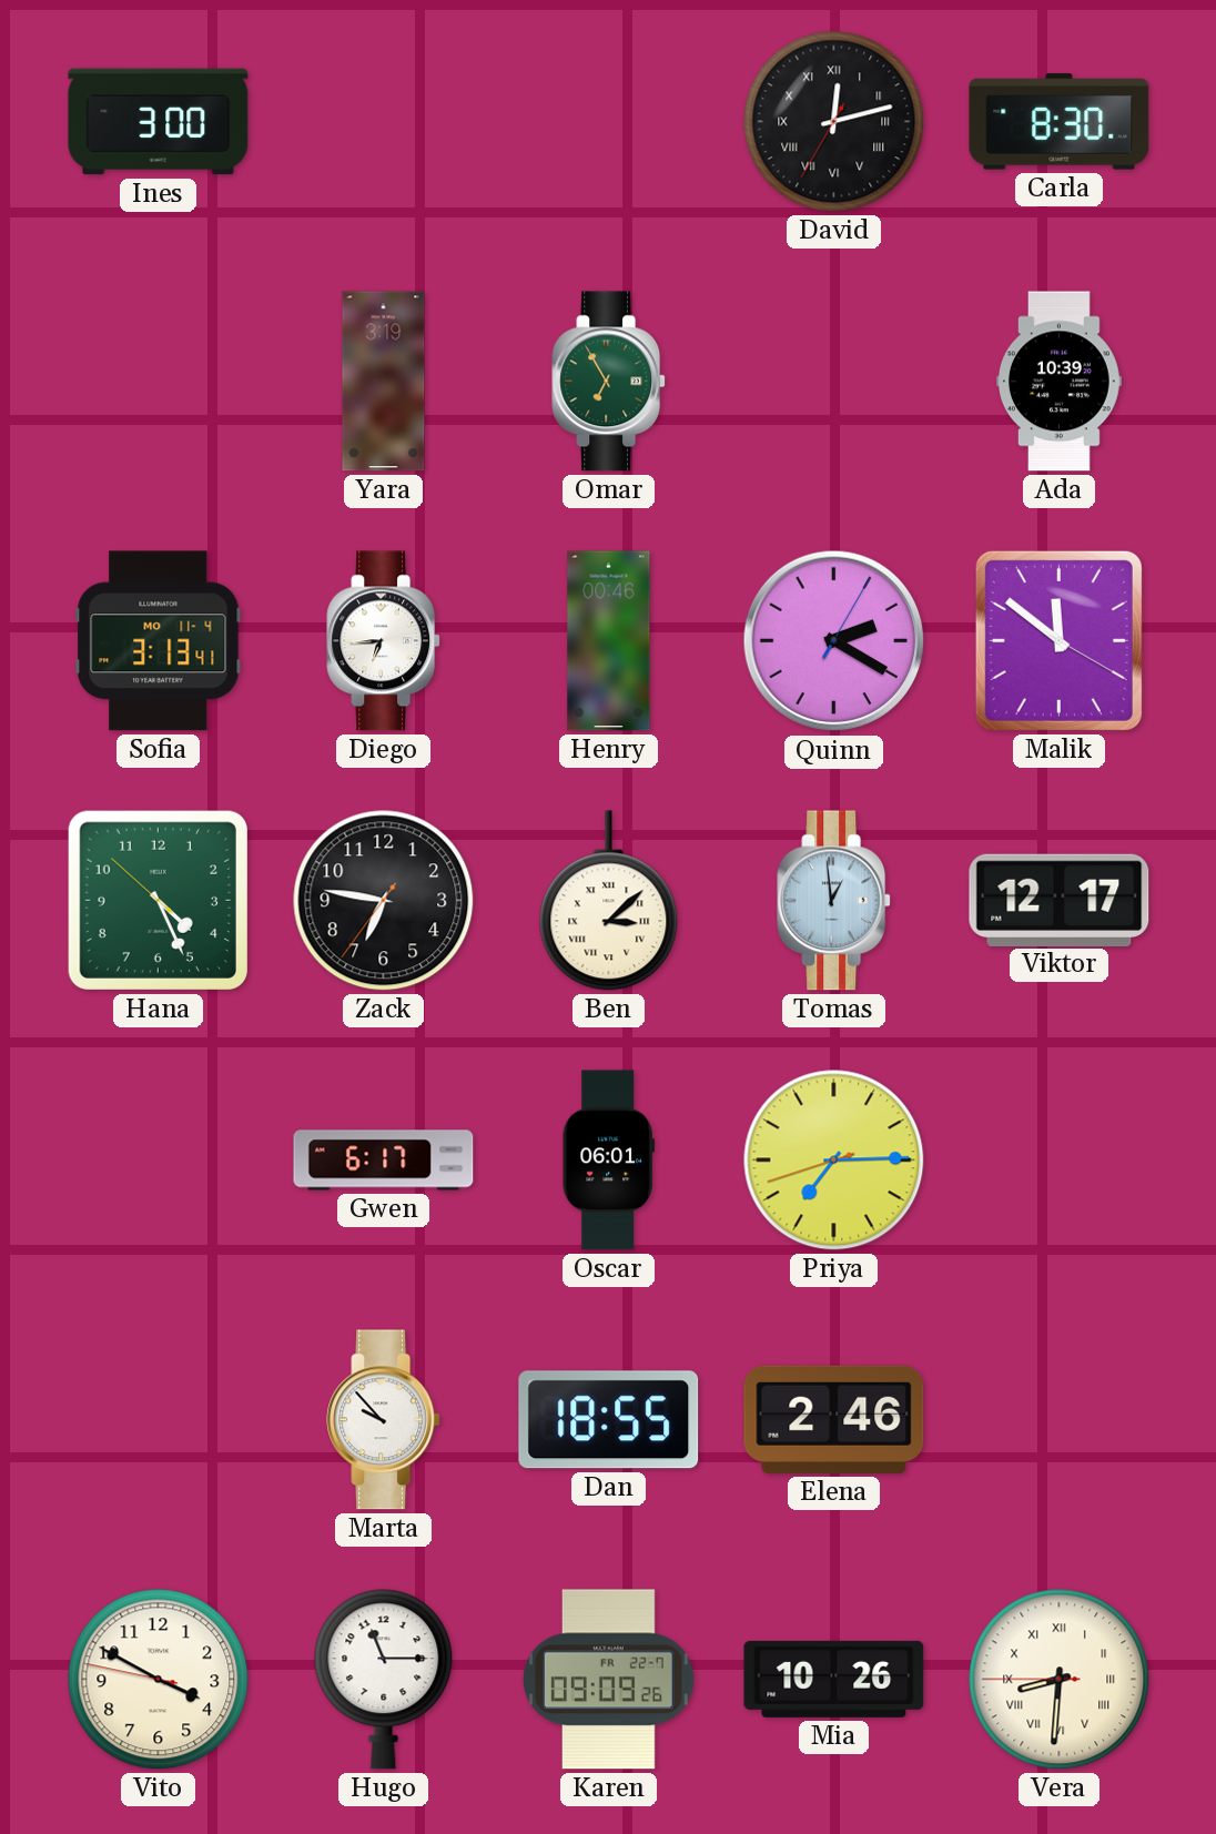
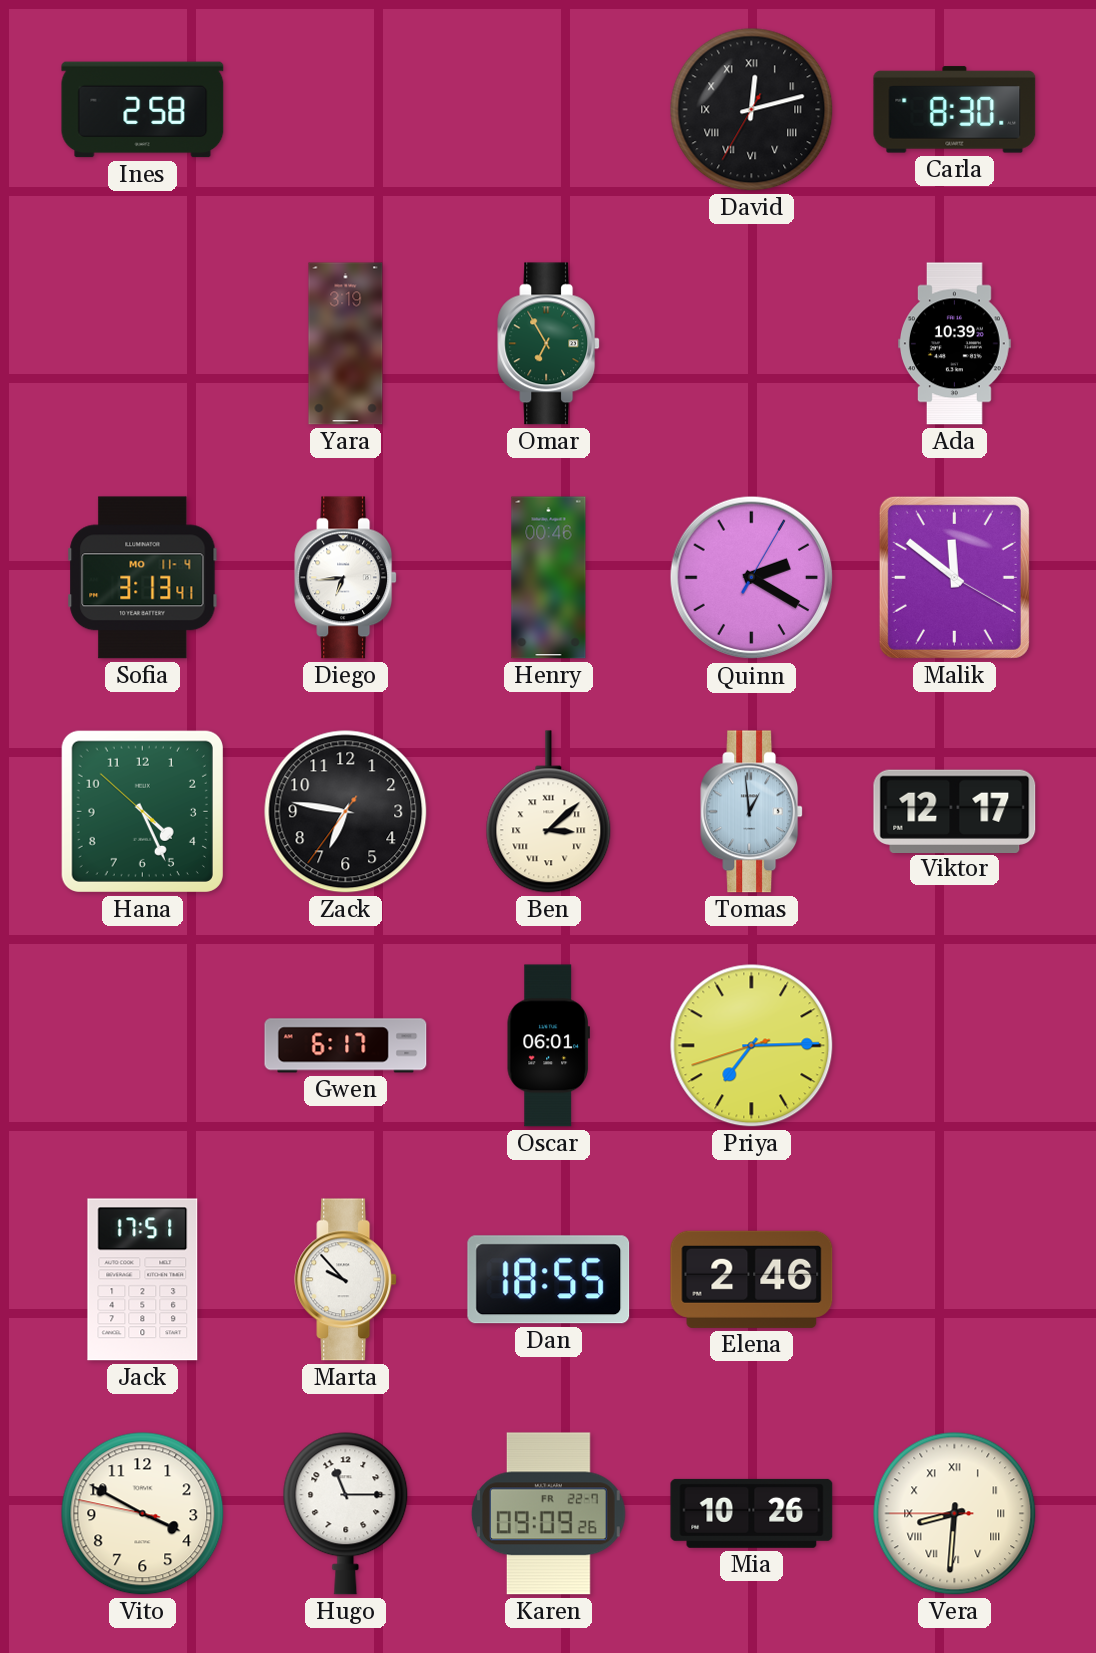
Ines: 3:00 -> 2:58 (143, 110)
Jack: none -> 17:51 (143, 1280)
